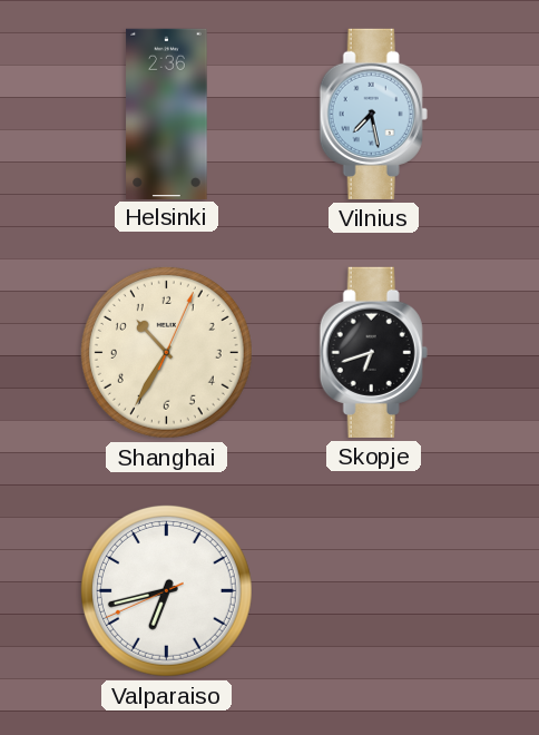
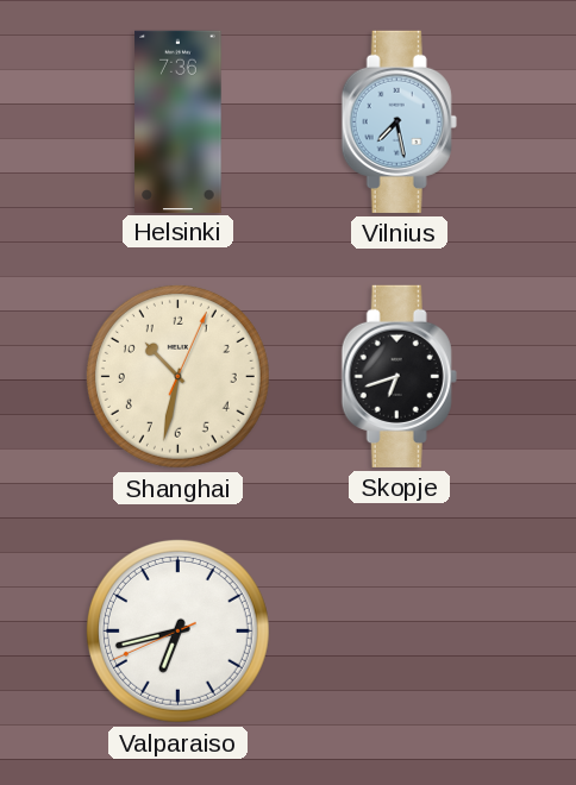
Helsinki: 2:36 -> 7:36 (179, 121)
Shanghai: 10:35 -> 10:32 (177, 376)
